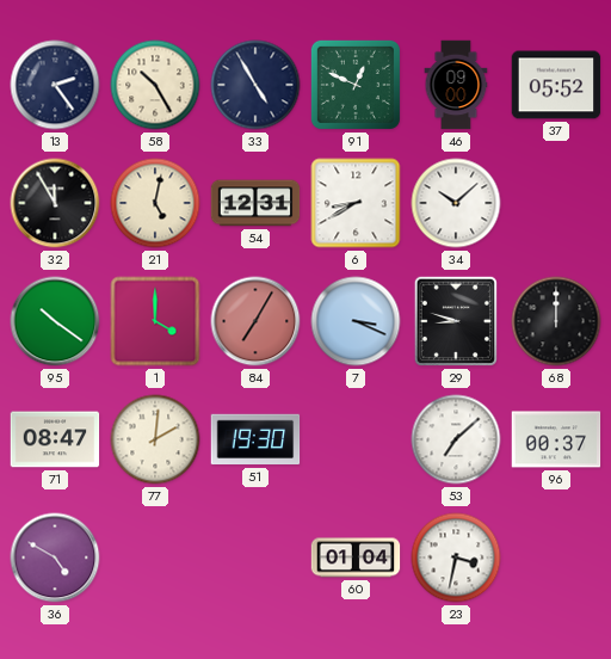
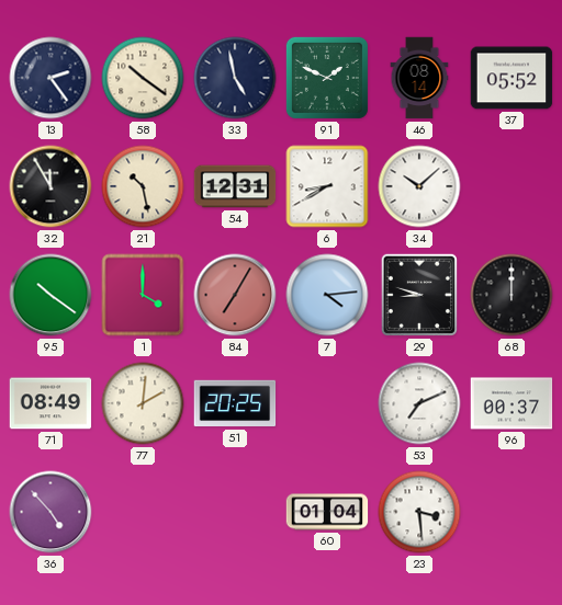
58: 10:25 -> 10:21 (143, 78)
33: 4:55 -> 4:58 (235, 78)
91: 12:49 -> 1:49 (327, 78)
46: 09:00 -> 08:14 (419, 78)
21: 5:02 -> 10:28 (143, 186)
7: 3:19 -> 4:14 (327, 295)
71: 08:47 -> 08:49 (50, 403)
51: 19:30 -> 20:25 (235, 403)
53: 7:08 -> 7:11 (419, 403)
36: 4:50 -> 4:53 (50, 512)
23: 3:32 -> 3:29 (419, 512)
